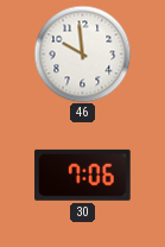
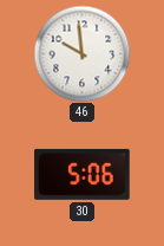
30: 7:06 -> 5:06 (83, 174)
